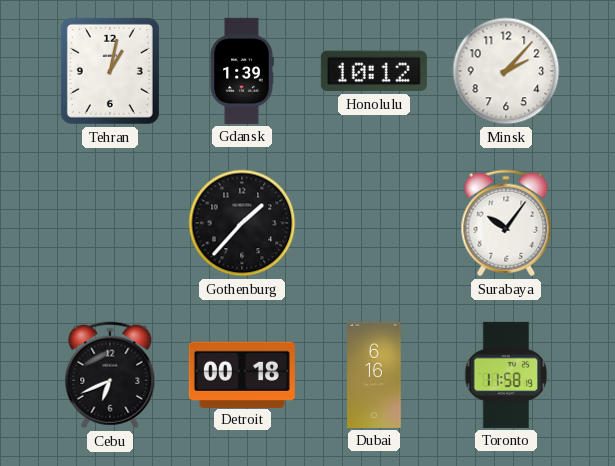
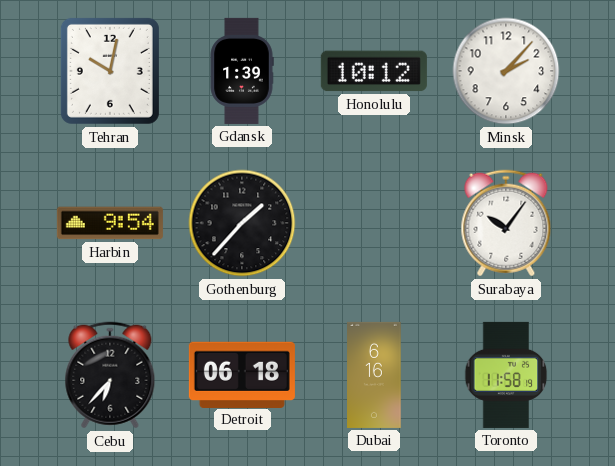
Tehran: 1:02 -> 10:02 (110, 71)
Harbin: none -> 9:54 (110, 223)
Cebu: 6:41 -> 6:37 (110, 375)
Detroit: 00:18 -> 06:18 (242, 374)
